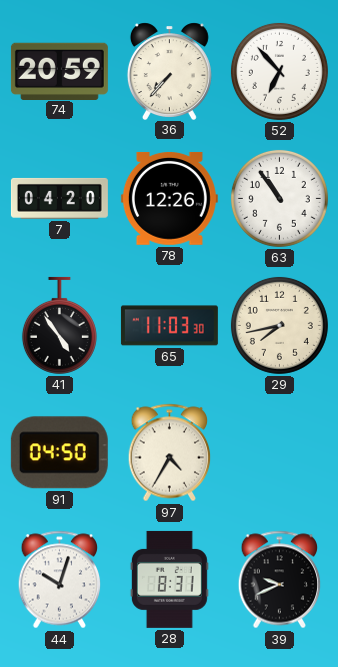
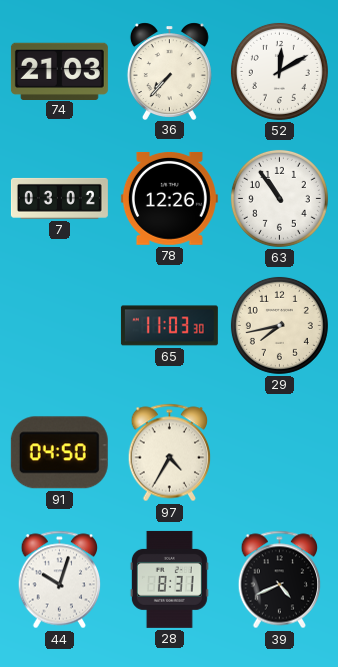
74: 20:59 -> 21:03 (59, 71)
52: 6:53 -> 12:10 (279, 71)
7: 04:20 -> 03:02 (59, 198)
41: 4:54 -> none (59, 325)
39: 9:41 -> 4:41 (280, 580)
